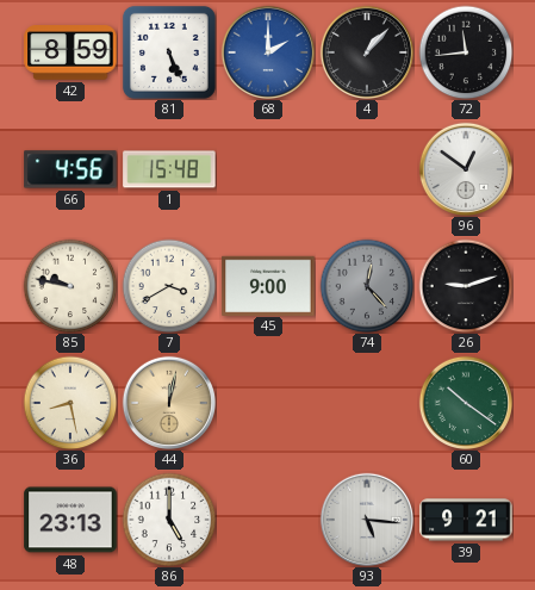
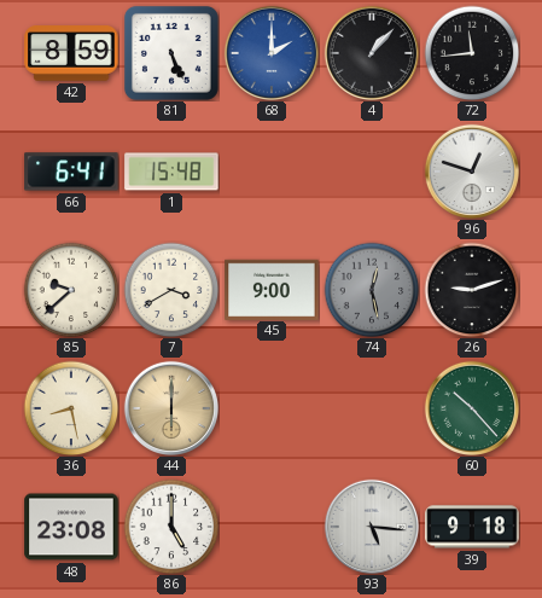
66: 4:56 -> 6:41 (71, 172)
96: 12:51 -> 12:48 (471, 170)
85: 9:47 -> 9:38 (71, 290)
74: 12:23 -> 12:28 (372, 290)
44: 12:02 -> 6:00 (170, 407)
60: 10:21 -> 10:23 (471, 407)
48: 23:13 -> 23:08 (71, 527)
39: 9:21 -> 9:18 (472, 527)
